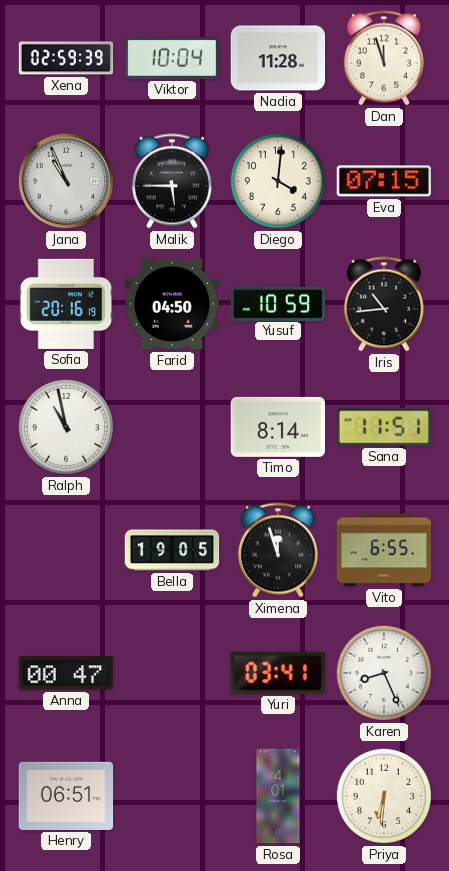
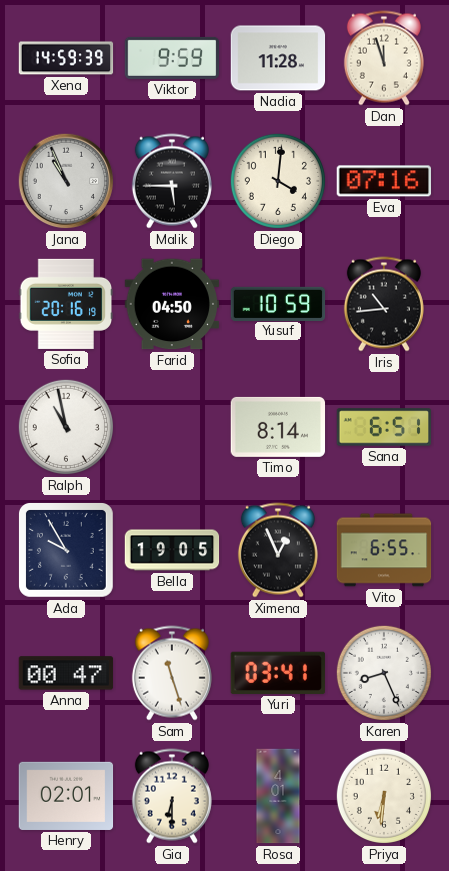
Xena: 02:59 -> 14:59 (66, 58)
Viktor: 10:04 -> 9:59 (172, 58)
Eva: 07:15 -> 07:16 (383, 181)
Sana: 11:51 -> 6:51 (384, 427)
Ada: none -> 9:55 (66, 550)
Ximena: 11:57 -> 12:56 (278, 550)
Sam: none -> 11:27 (172, 673)
Henry: 06:51 -> 02:01 (66, 796)
Gia: none -> 6:30 (172, 796)
